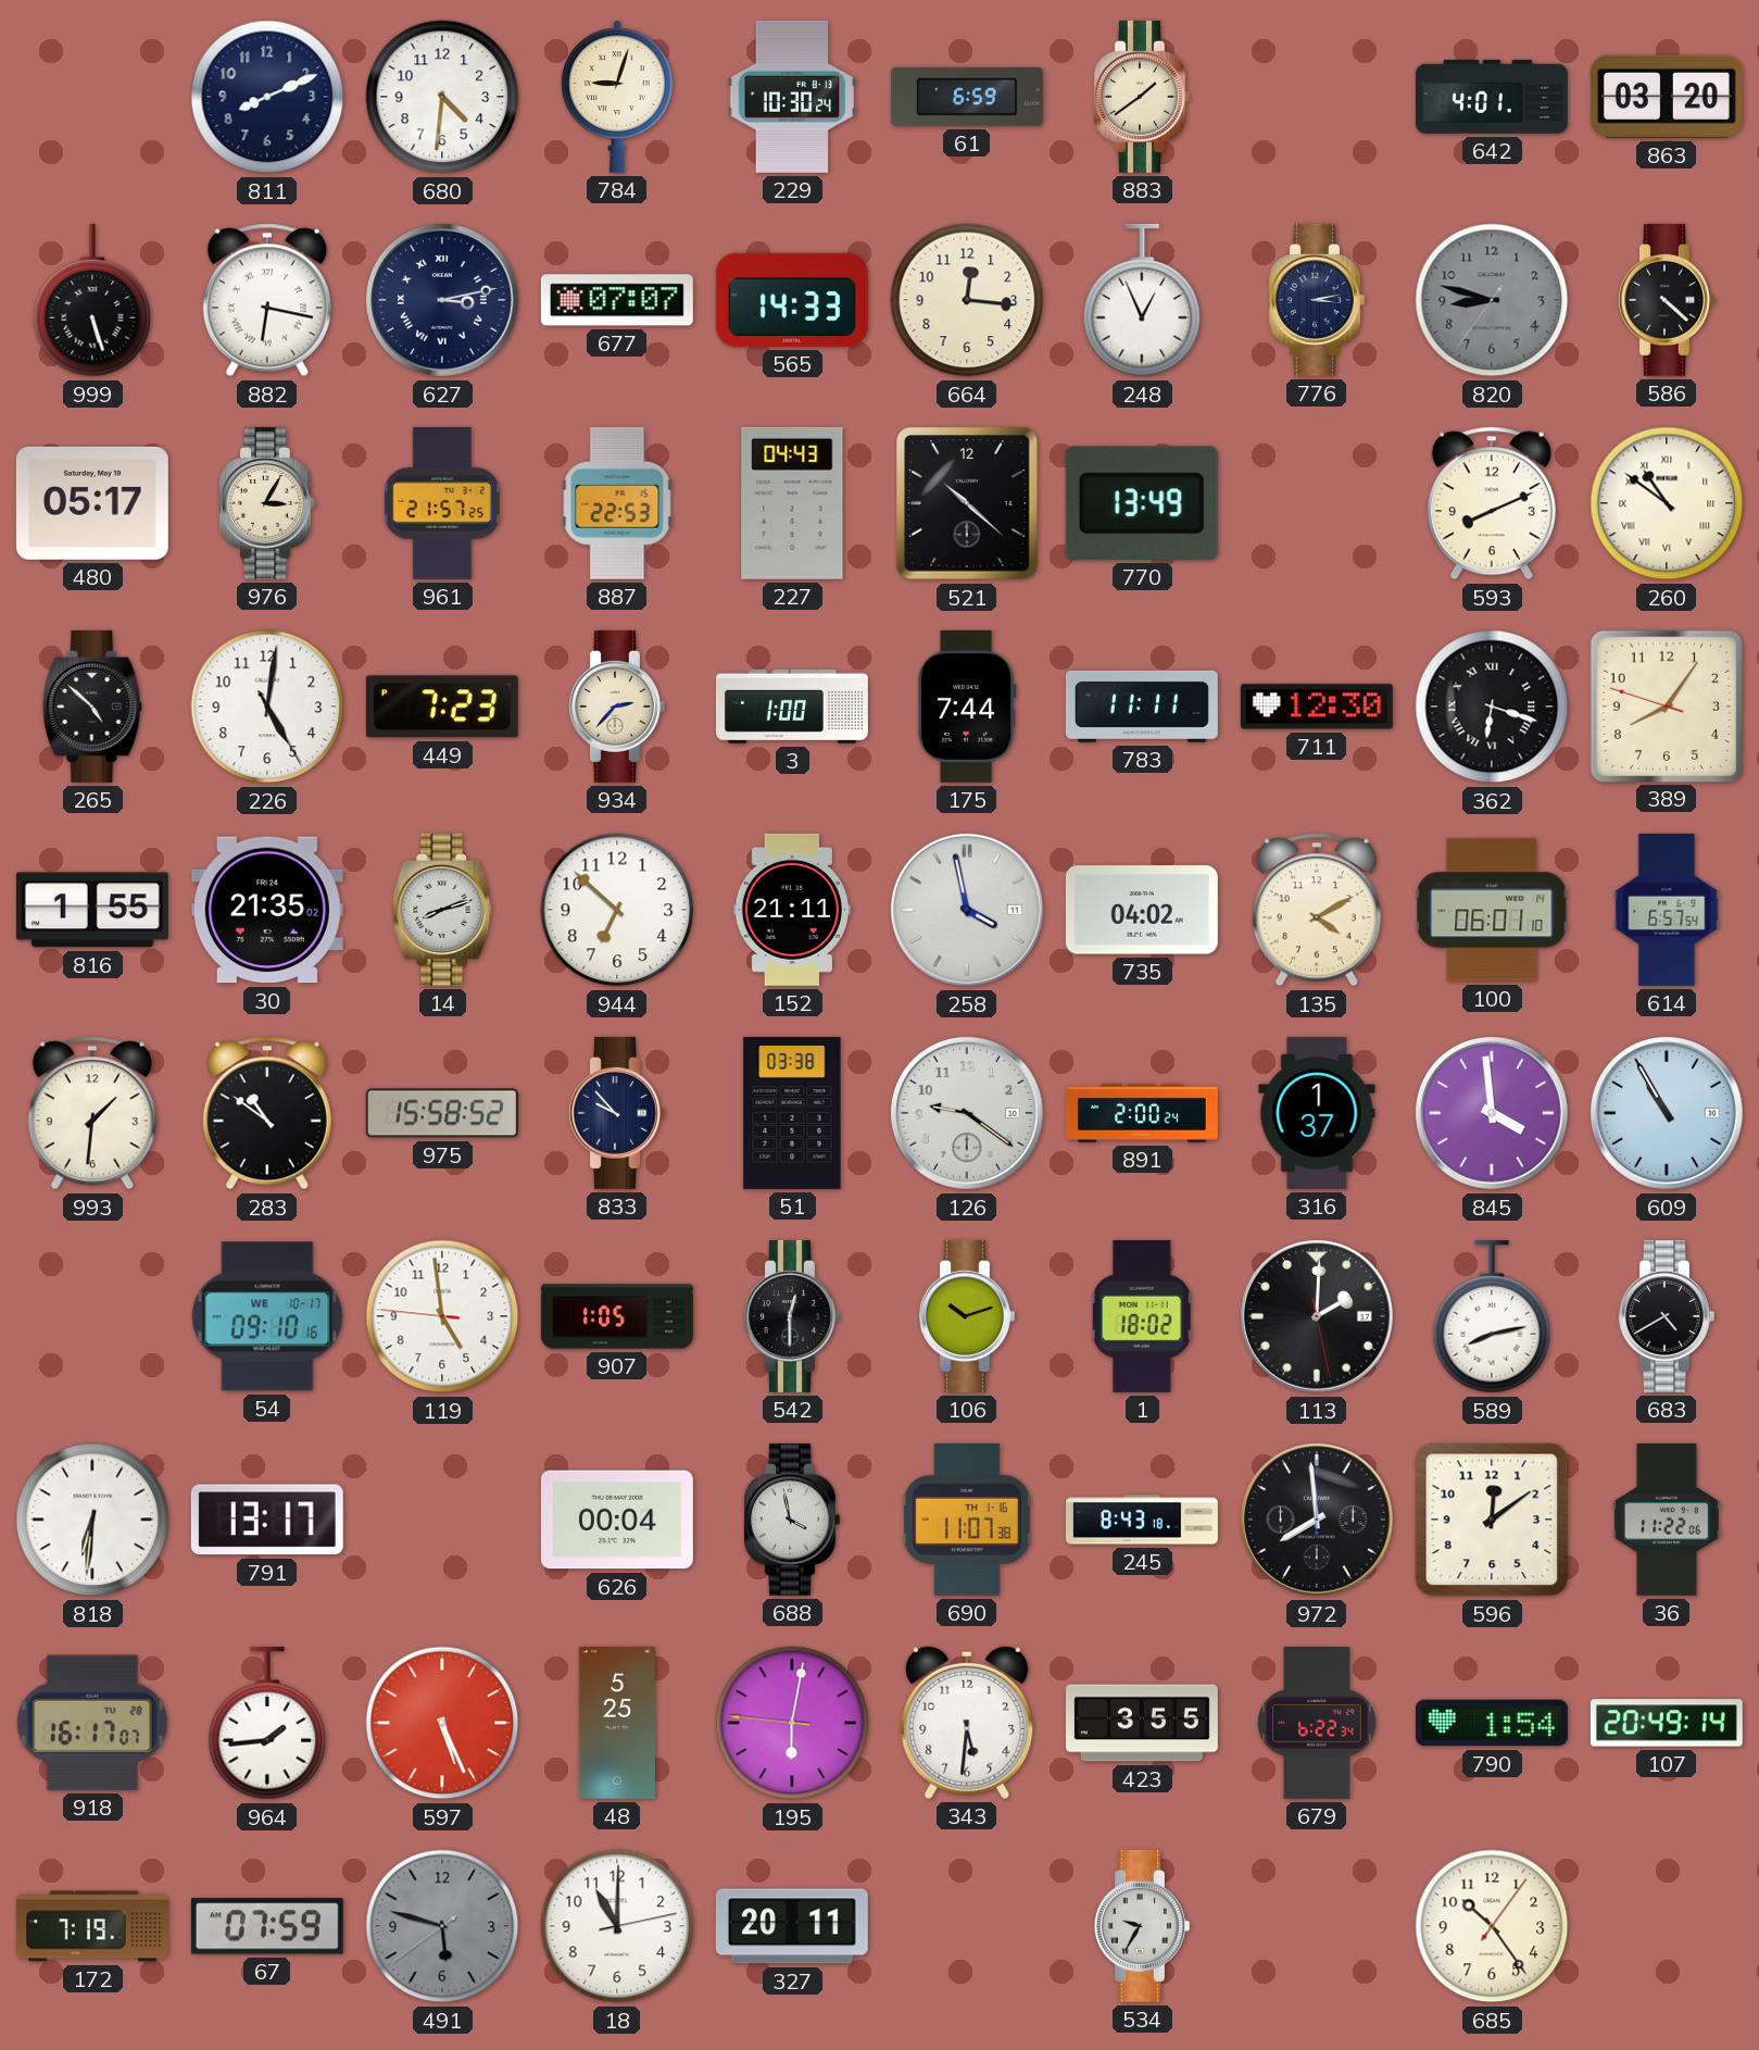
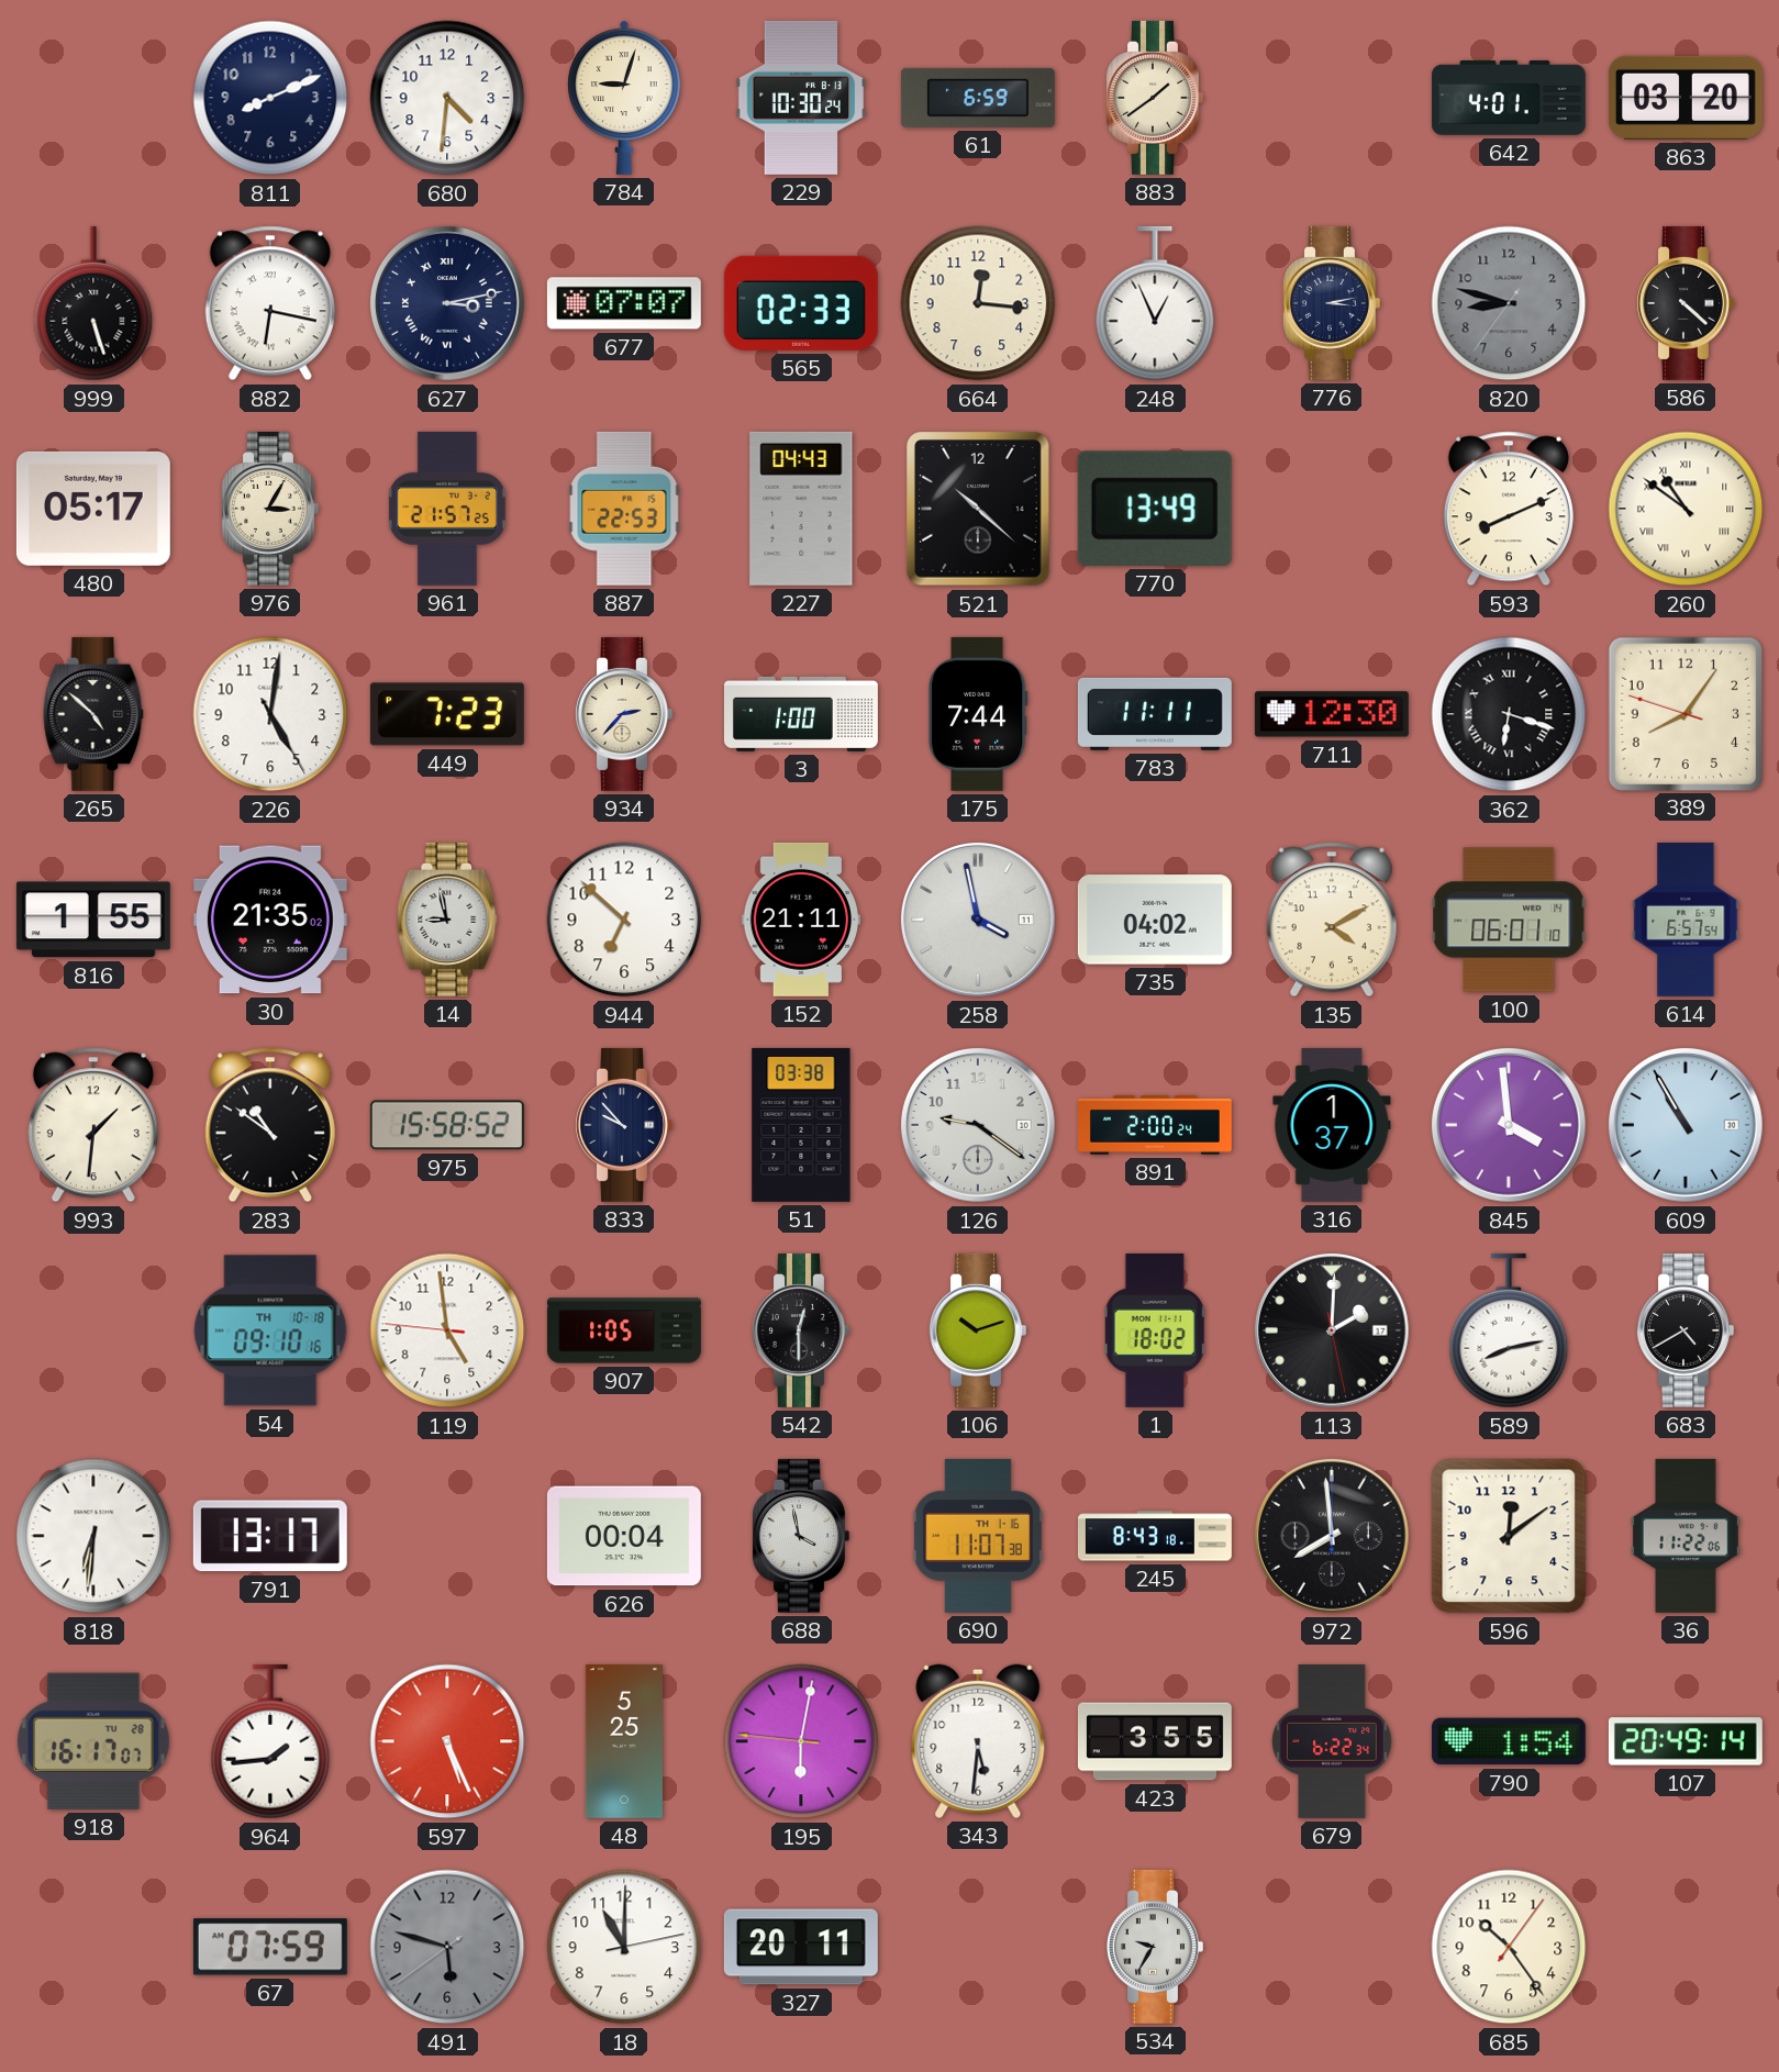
565: 14:33 -> 02:33 (801, 303)
14: 8:12 -> 8:58 (447, 920)
54 date: WE 10-17 -> TH 10-18 (270, 1330)
172: 7:19 -> none (92, 1926)
